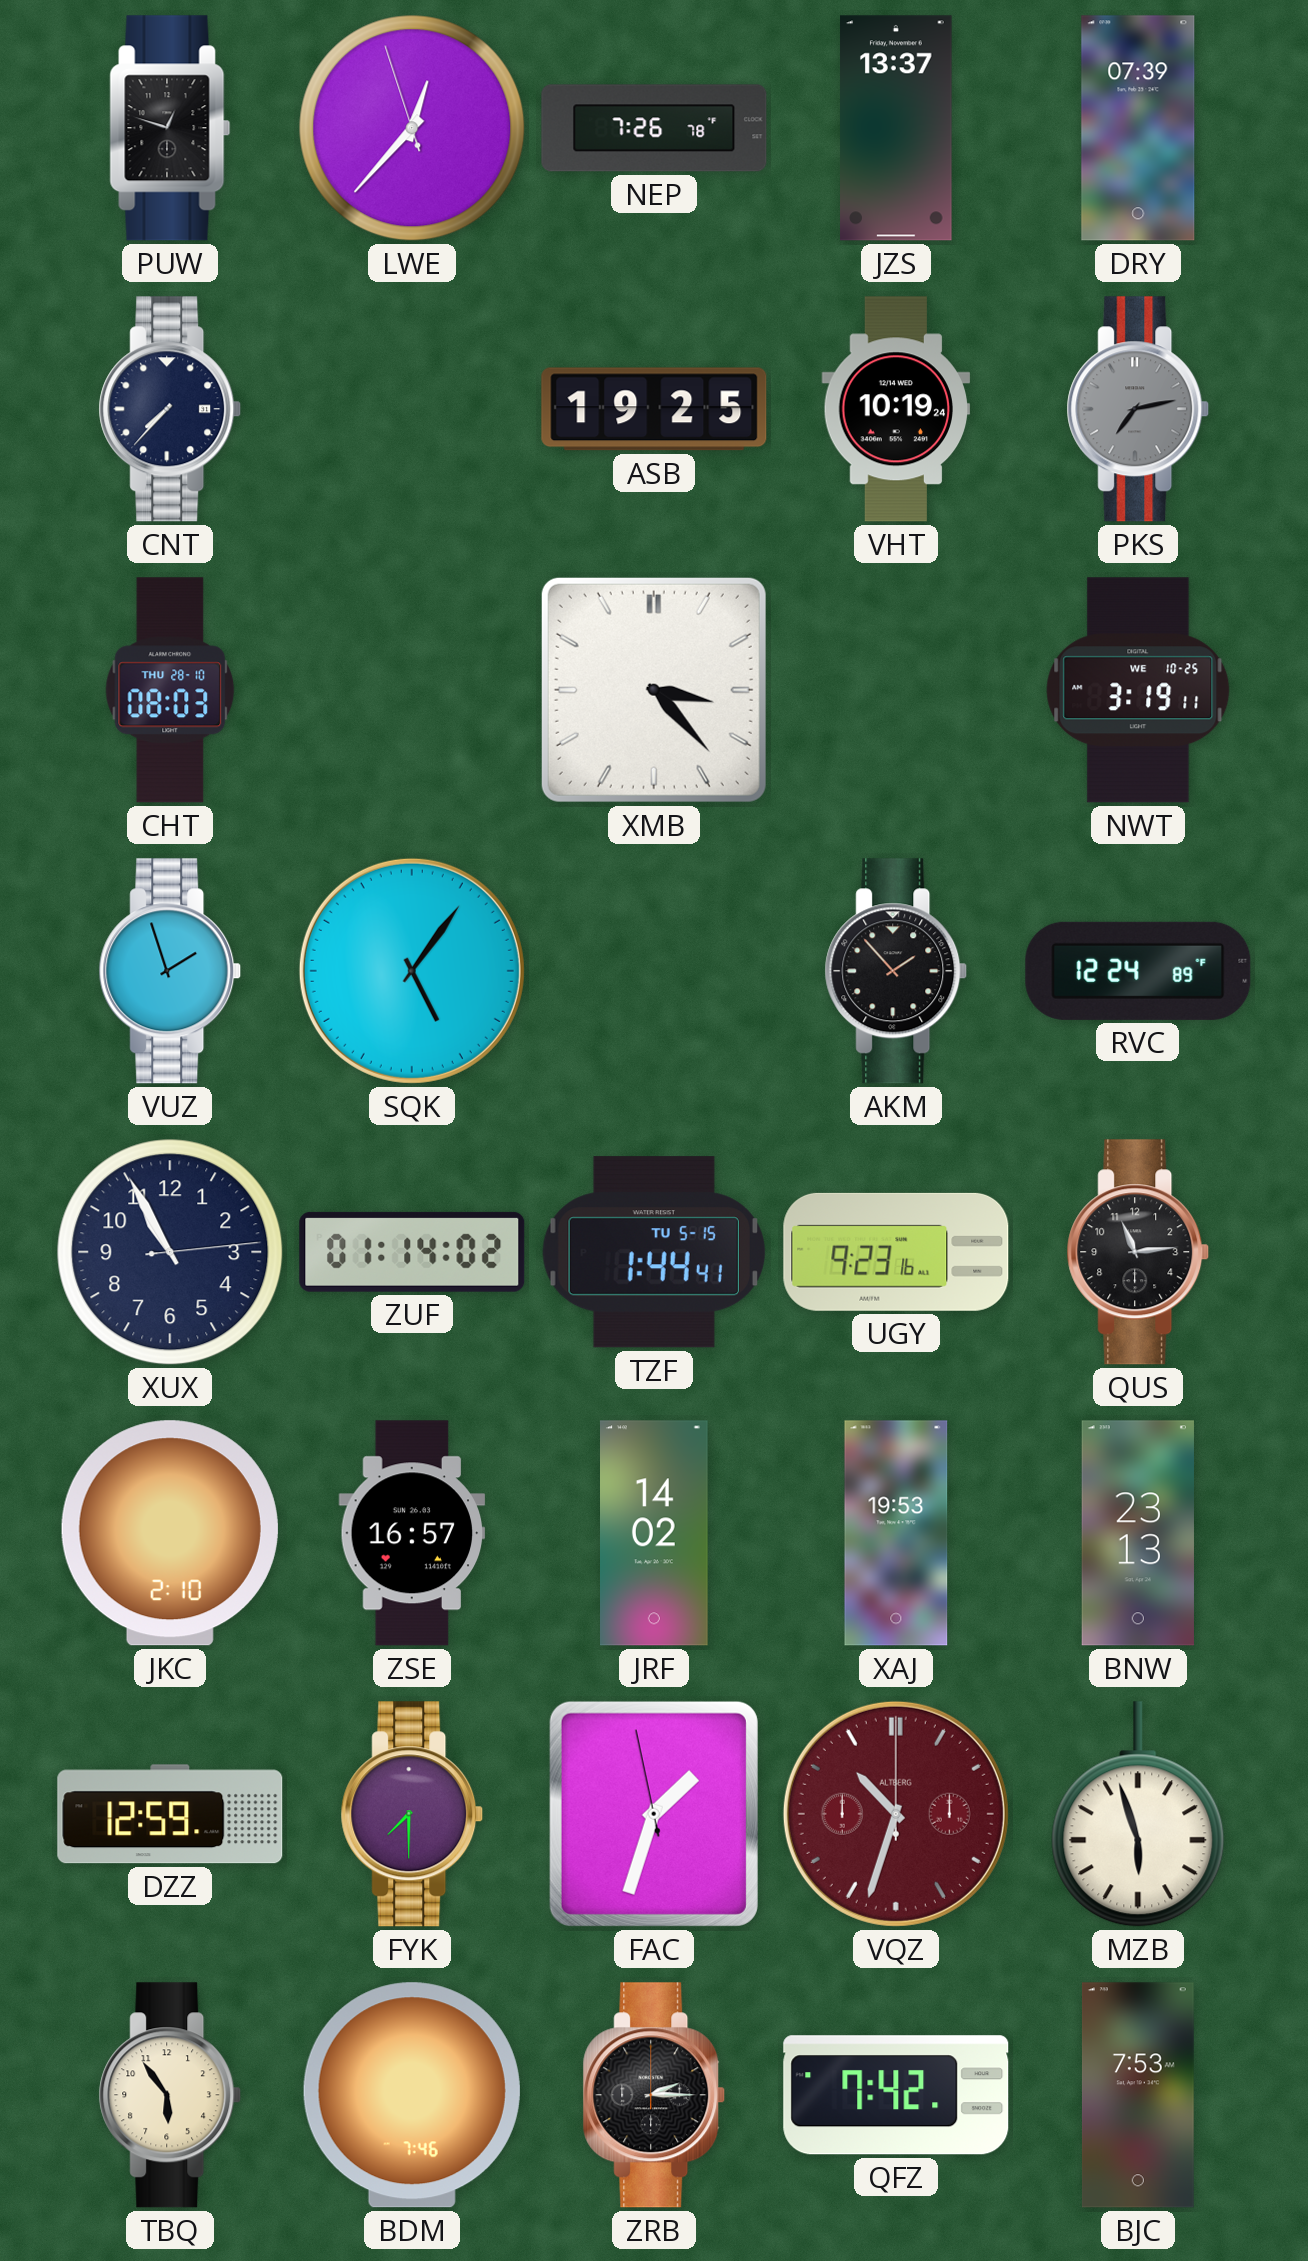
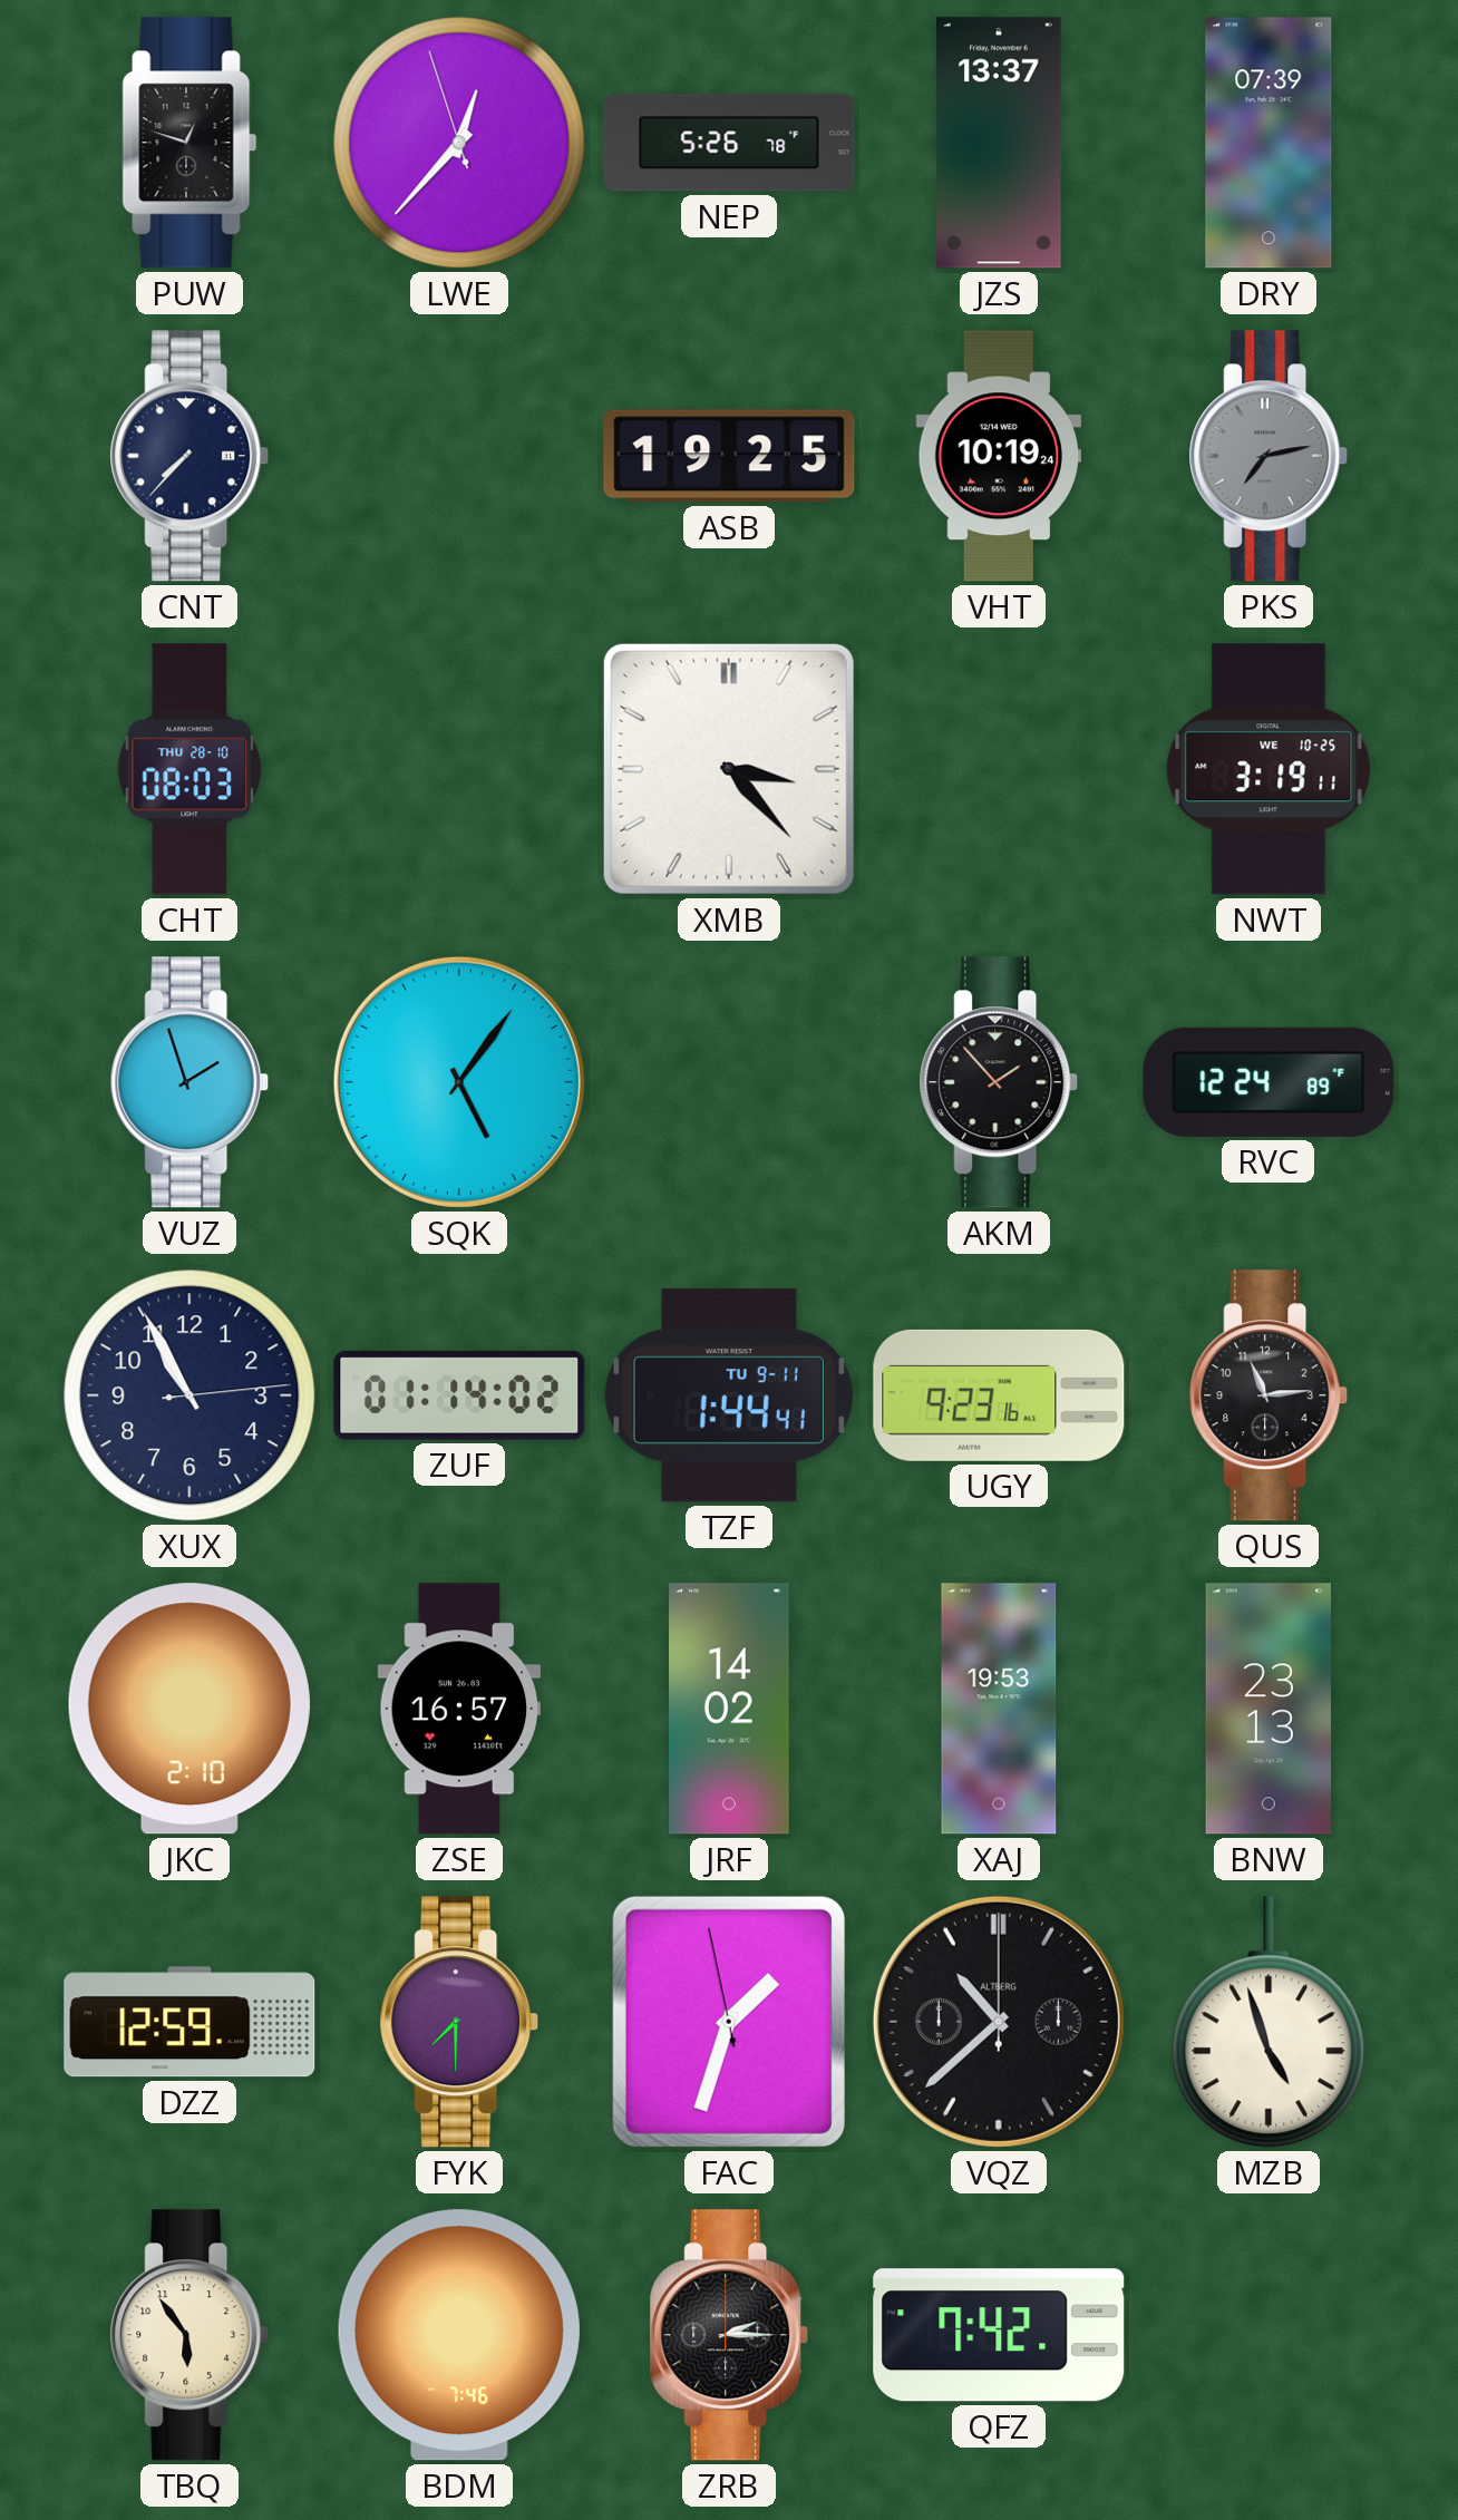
NEP: 7:26 -> 5:26 (729, 143)
TZF date: TU 5-15 -> TU 9-11 (729, 1395)
VQZ: 10:33 -> 10:38 (999, 2022)
VQZ dial: burgundy -> black (999, 2022)
MZB: 5:57 -> 4:57 (1269, 2022)
BJC: 7:53 -> none (1138, 2095)
